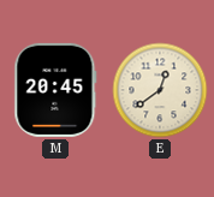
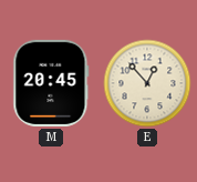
E: 12:39 -> 12:53 (147, 83)
